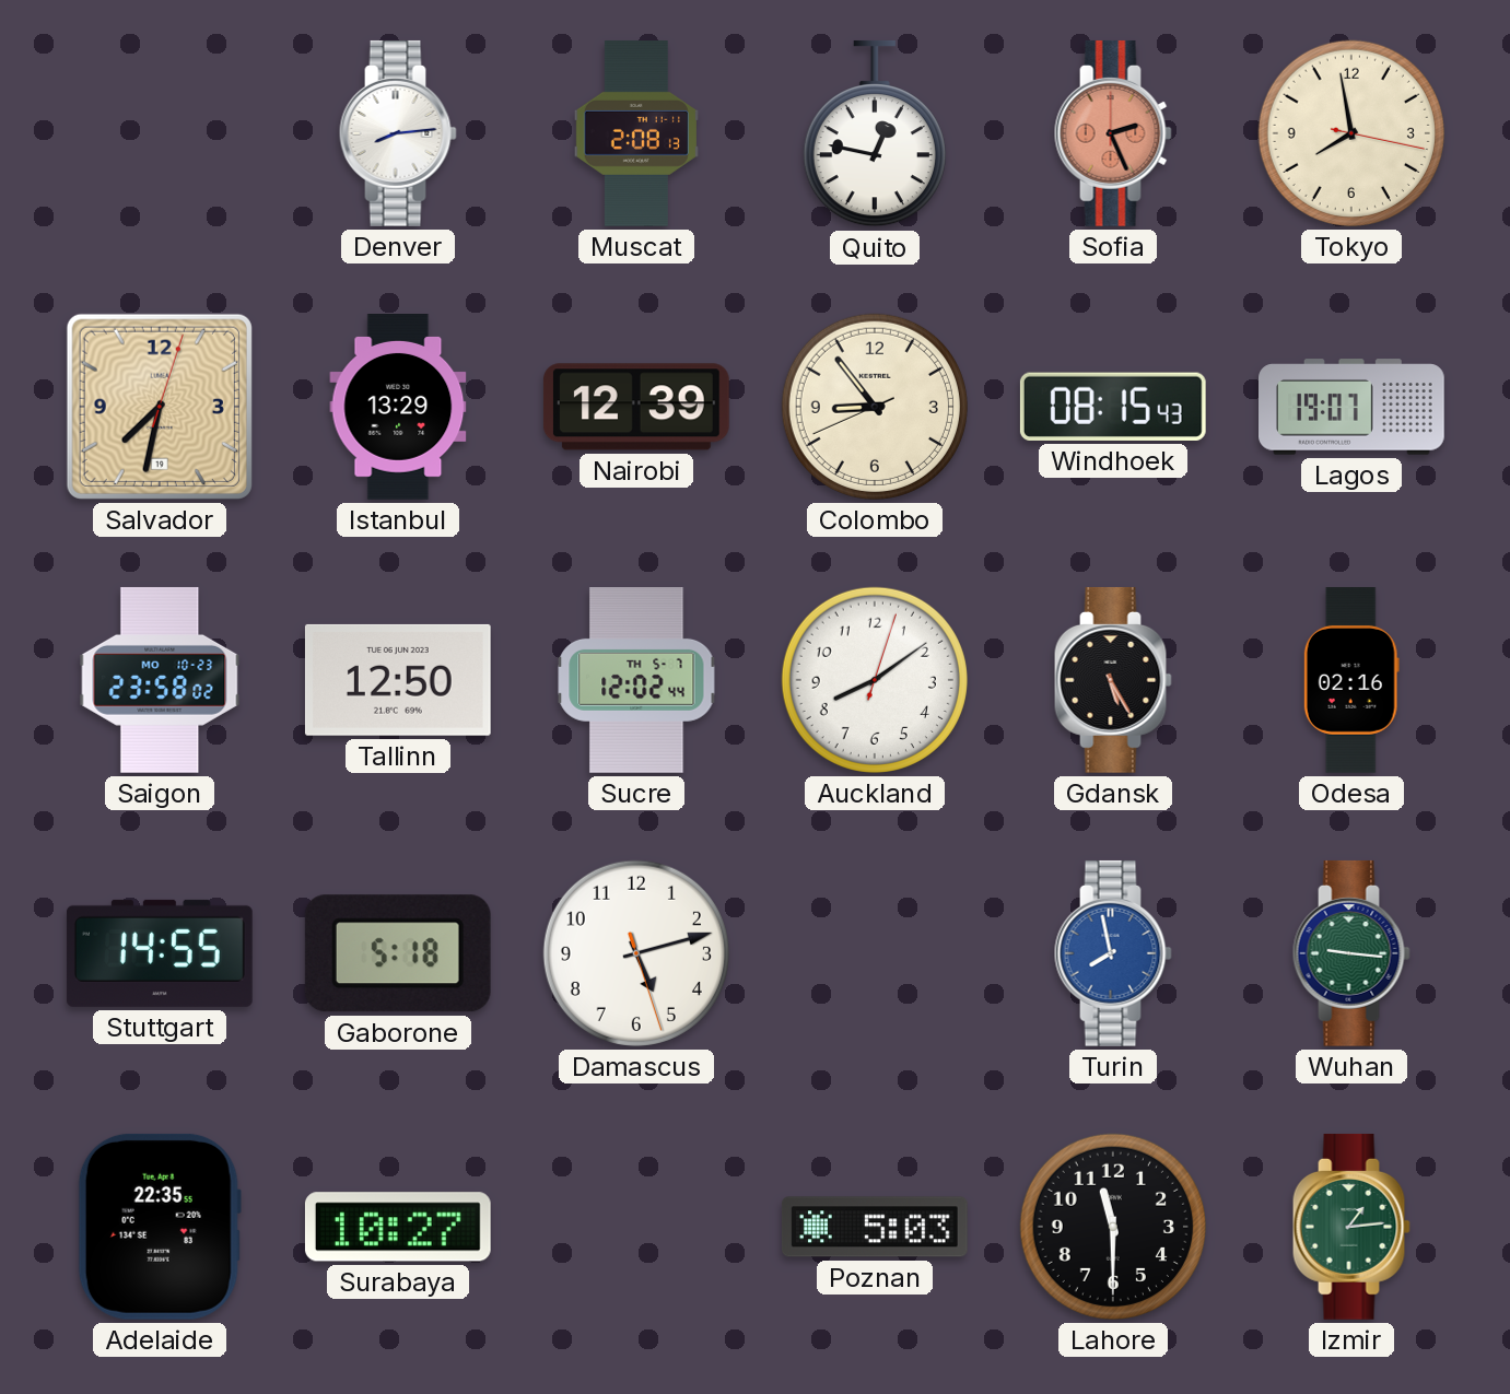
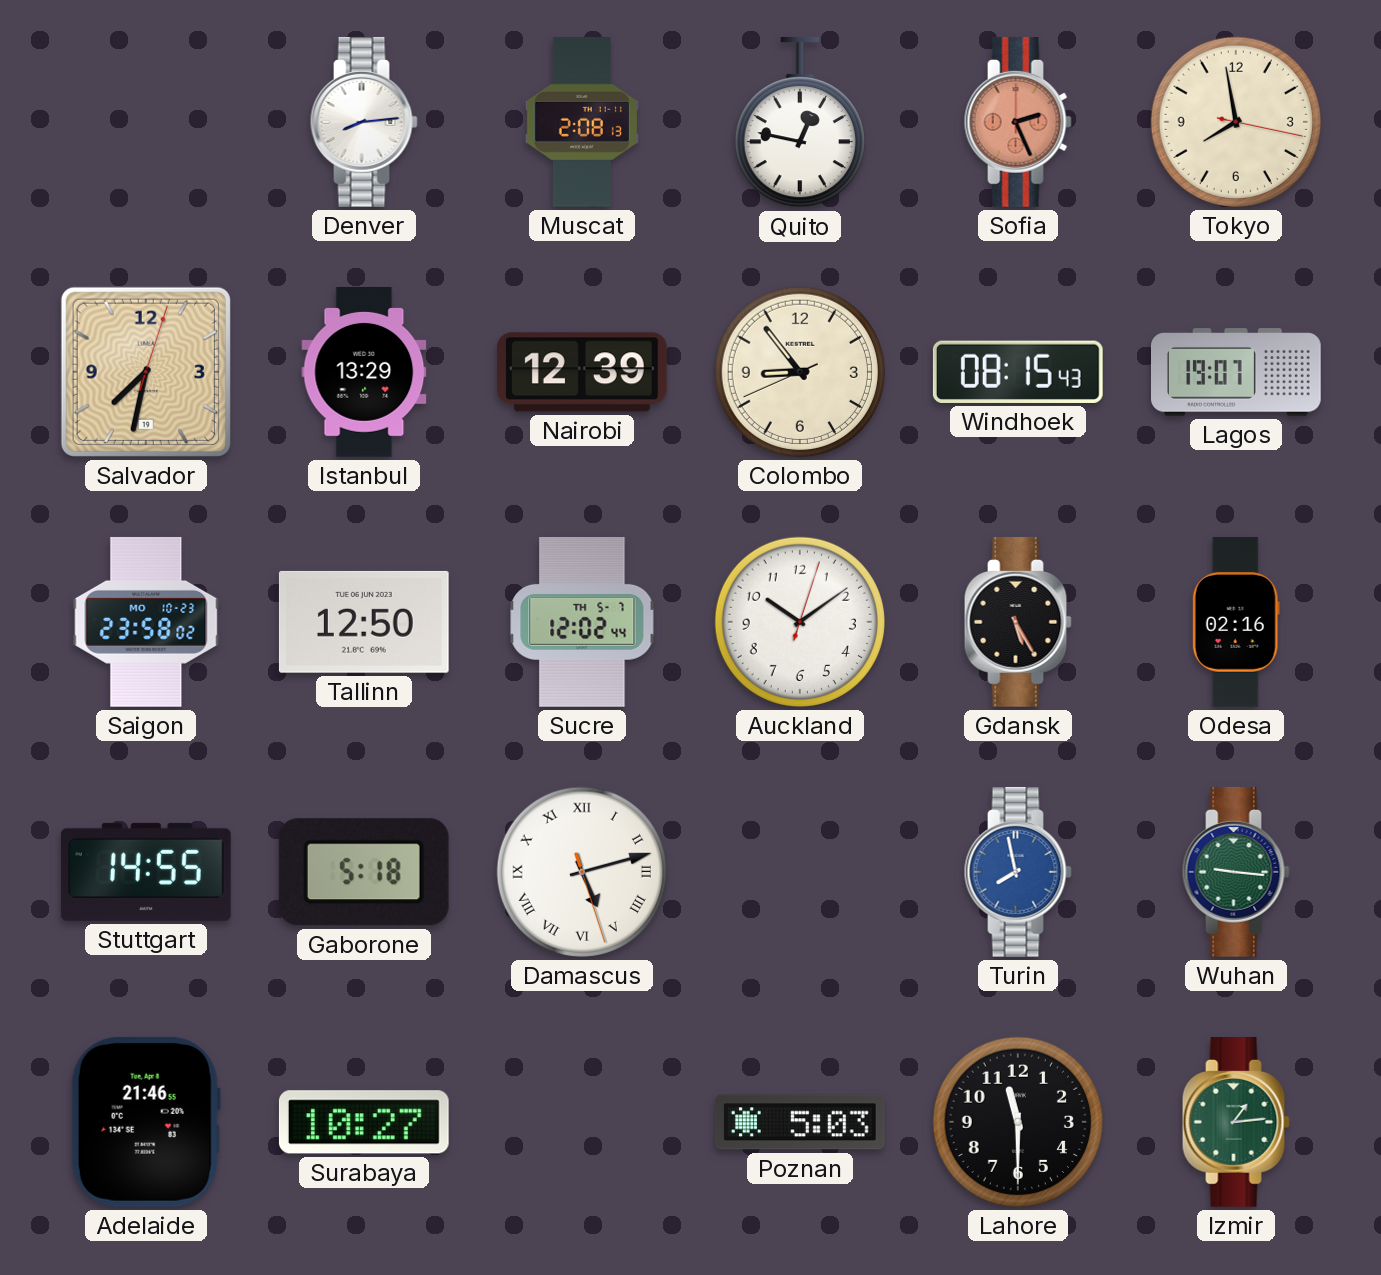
Auckland: 8:09 -> 10:09 (800, 622)
Damascus numerals: Arabic -> Roman (582, 872)
Adelaide: 22:35 -> 21:46 (146, 1122)
